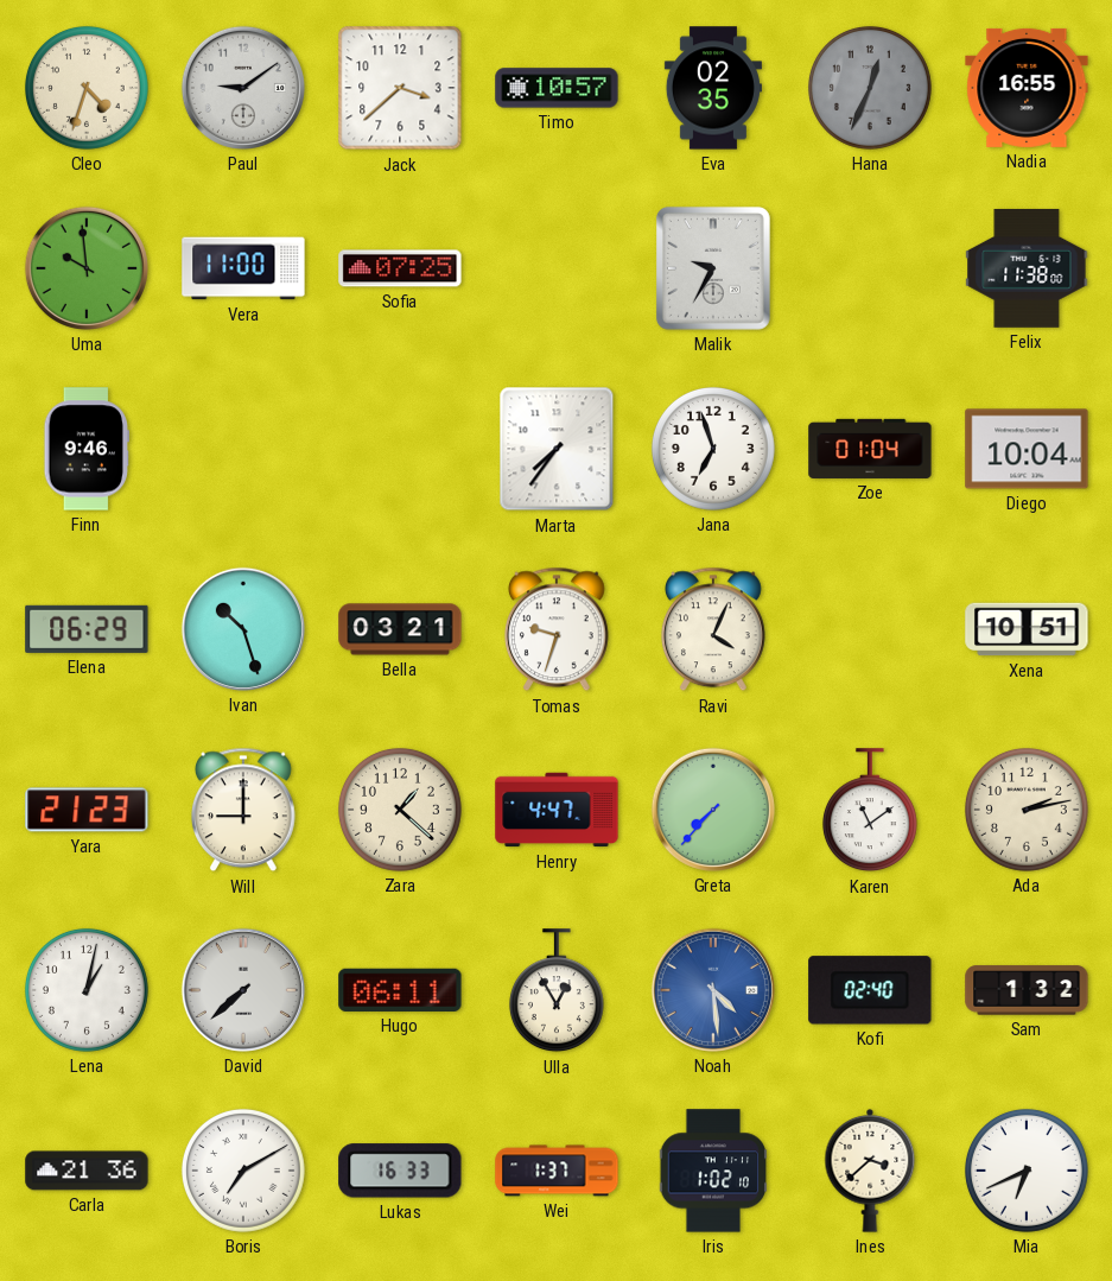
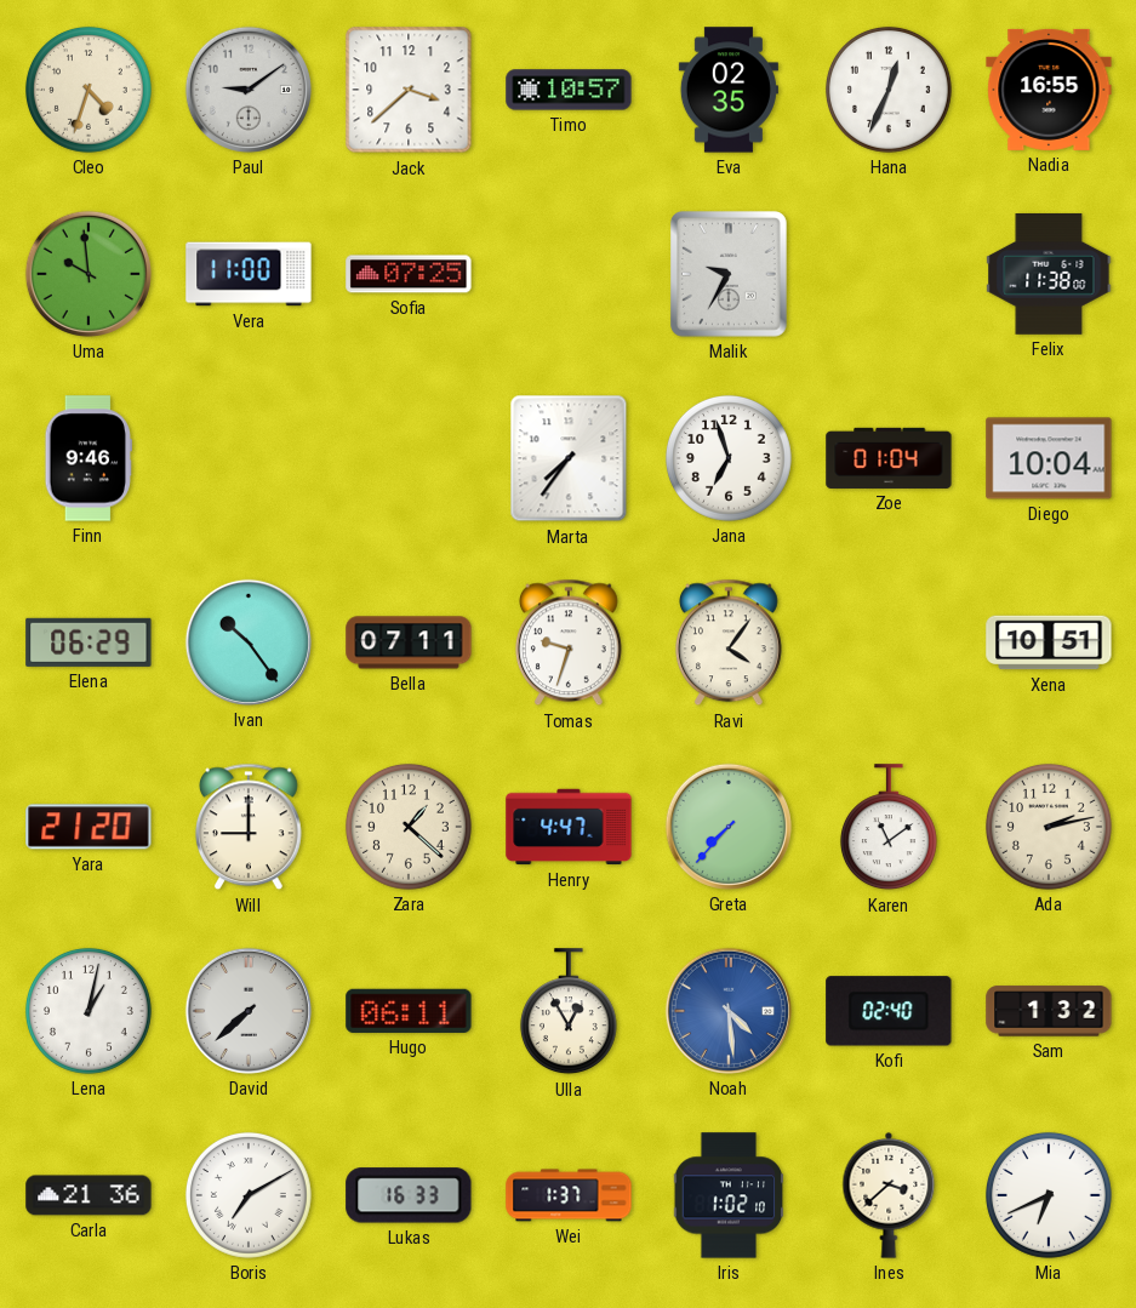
Hana dial: grey -> white (889, 90)
Ivan: 10:27 -> 10:24 (249, 642)
Bella: 03:21 -> 07:11 (409, 642)
Ravi: 4:04 -> 4:06 (729, 642)
Yara: 21:23 -> 21:20 (89, 827)
